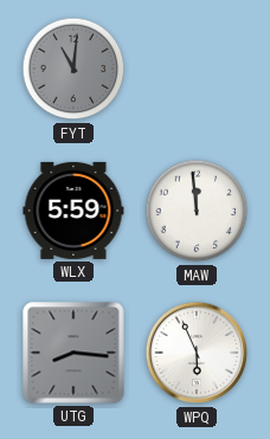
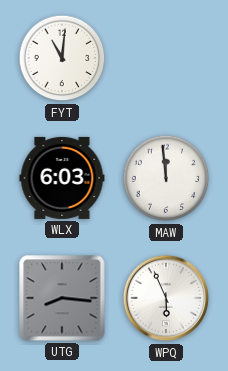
FYT dial: grey -> white (62, 58)
WLX: 5:59 -> 6:03 (62, 178)
